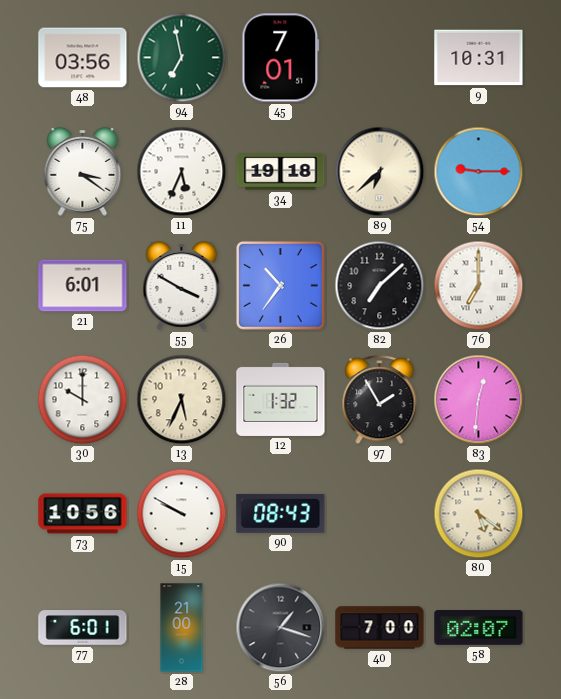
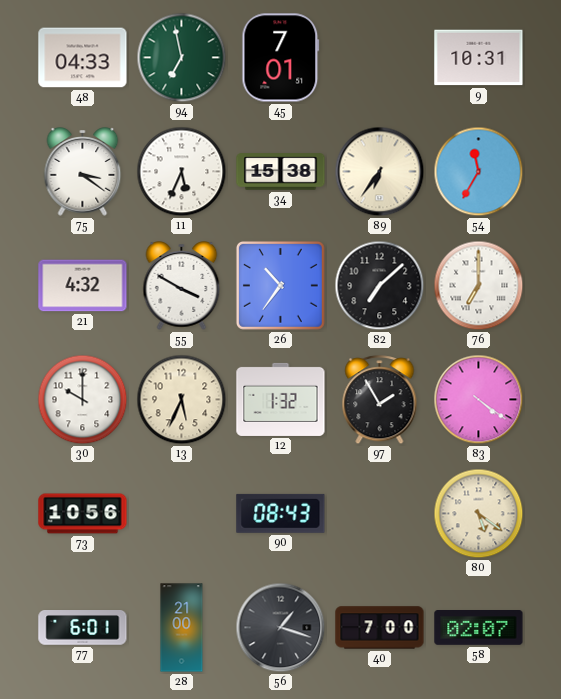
48: 03:56 -> 04:33 (83, 58)
34: 19:18 -> 15:38 (281, 172)
89: 6:38 -> 6:36 (380, 172)
54: 9:15 -> 11:35 (479, 172)
21: 6:01 -> 4:32 (83, 286)
83: 12:31 -> 4:21 (479, 400)
15: 9:50 -> none (182, 514)
